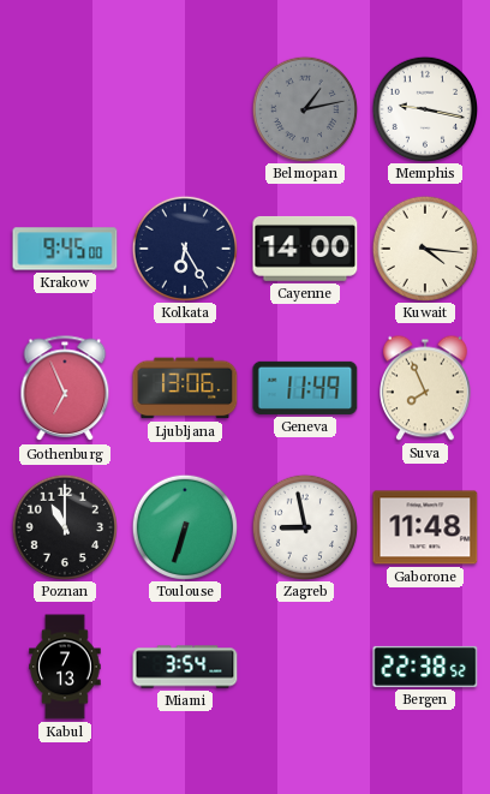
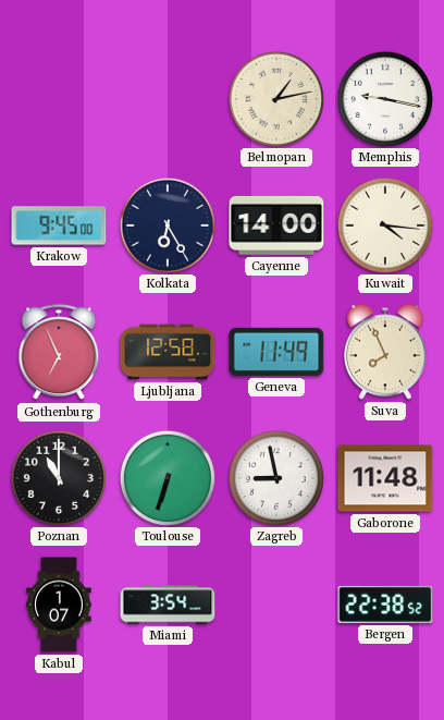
Belmopan dial: grey -> cream (275, 98)
Ljubljana: 13:06 -> 12:58 (168, 352)
Kabul: 7:13 -> 1:07 (59, 605)
